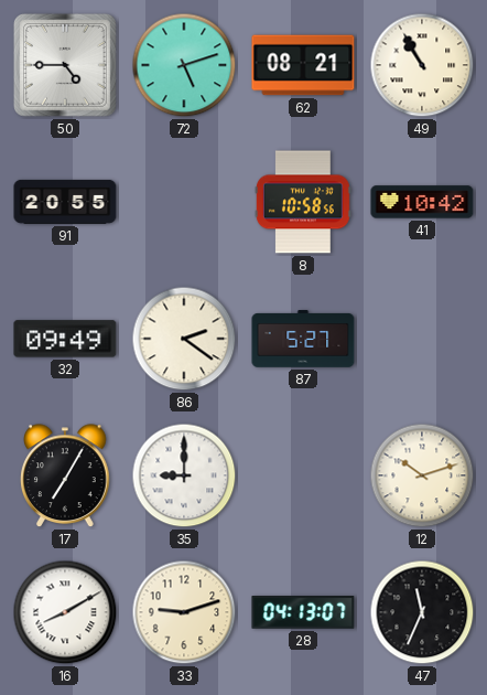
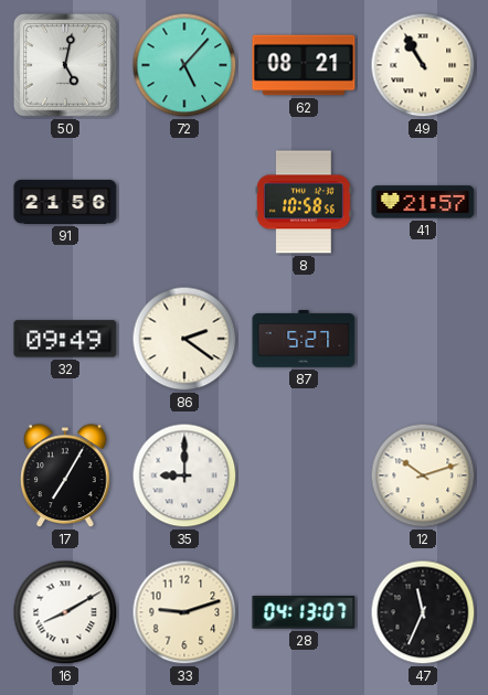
50: 4:45 -> 5:02 (65, 65)
72: 5:12 -> 5:07 (184, 65)
91: 20:55 -> 21:56 (65, 202)
41: 10:42 -> 21:57 (423, 202)
